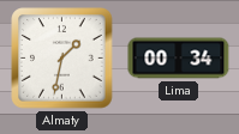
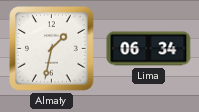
Lima: 00:34 -> 06:34 (149, 49)
